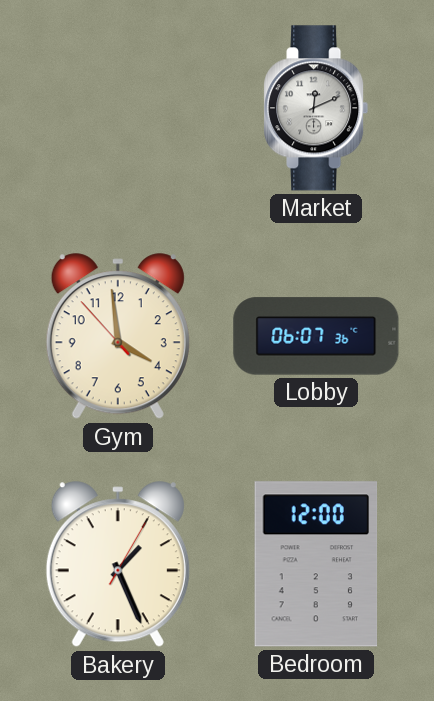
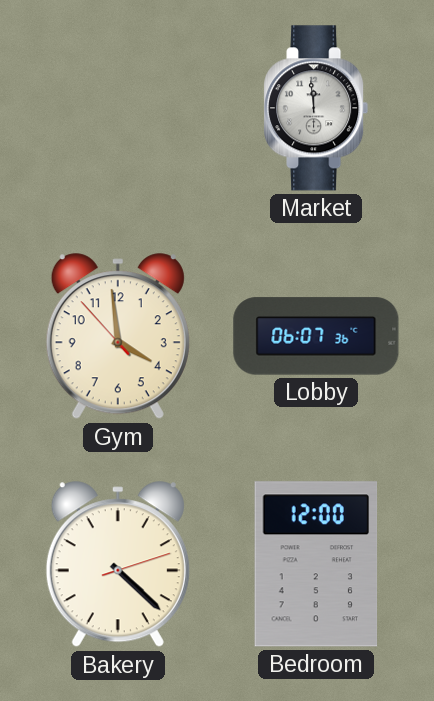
Market: 12:11 -> 11:59 (316, 108)
Bakery: 1:26 -> 4:22 (118, 565)
